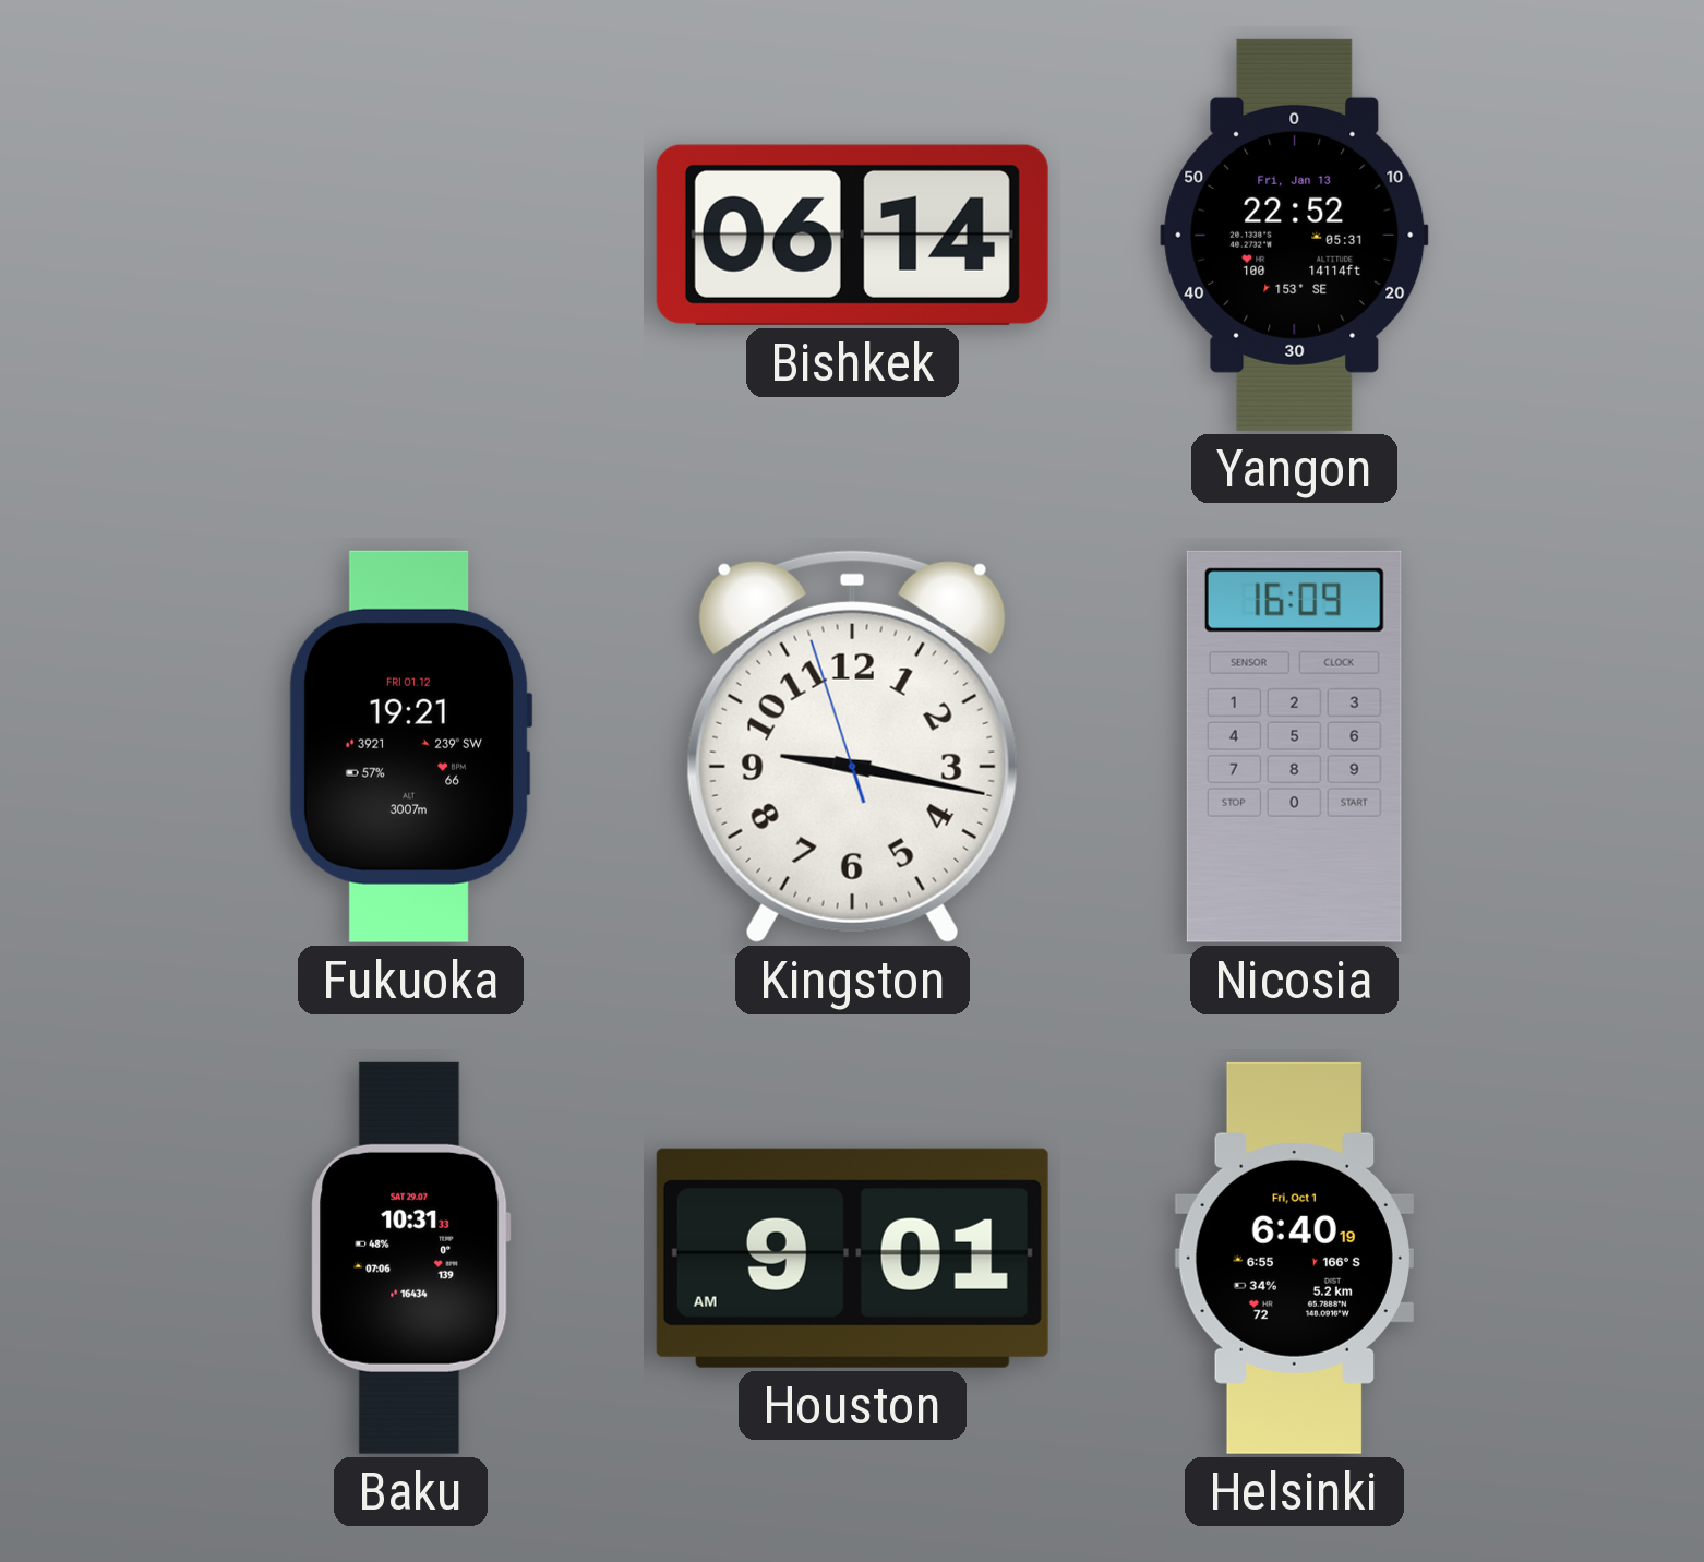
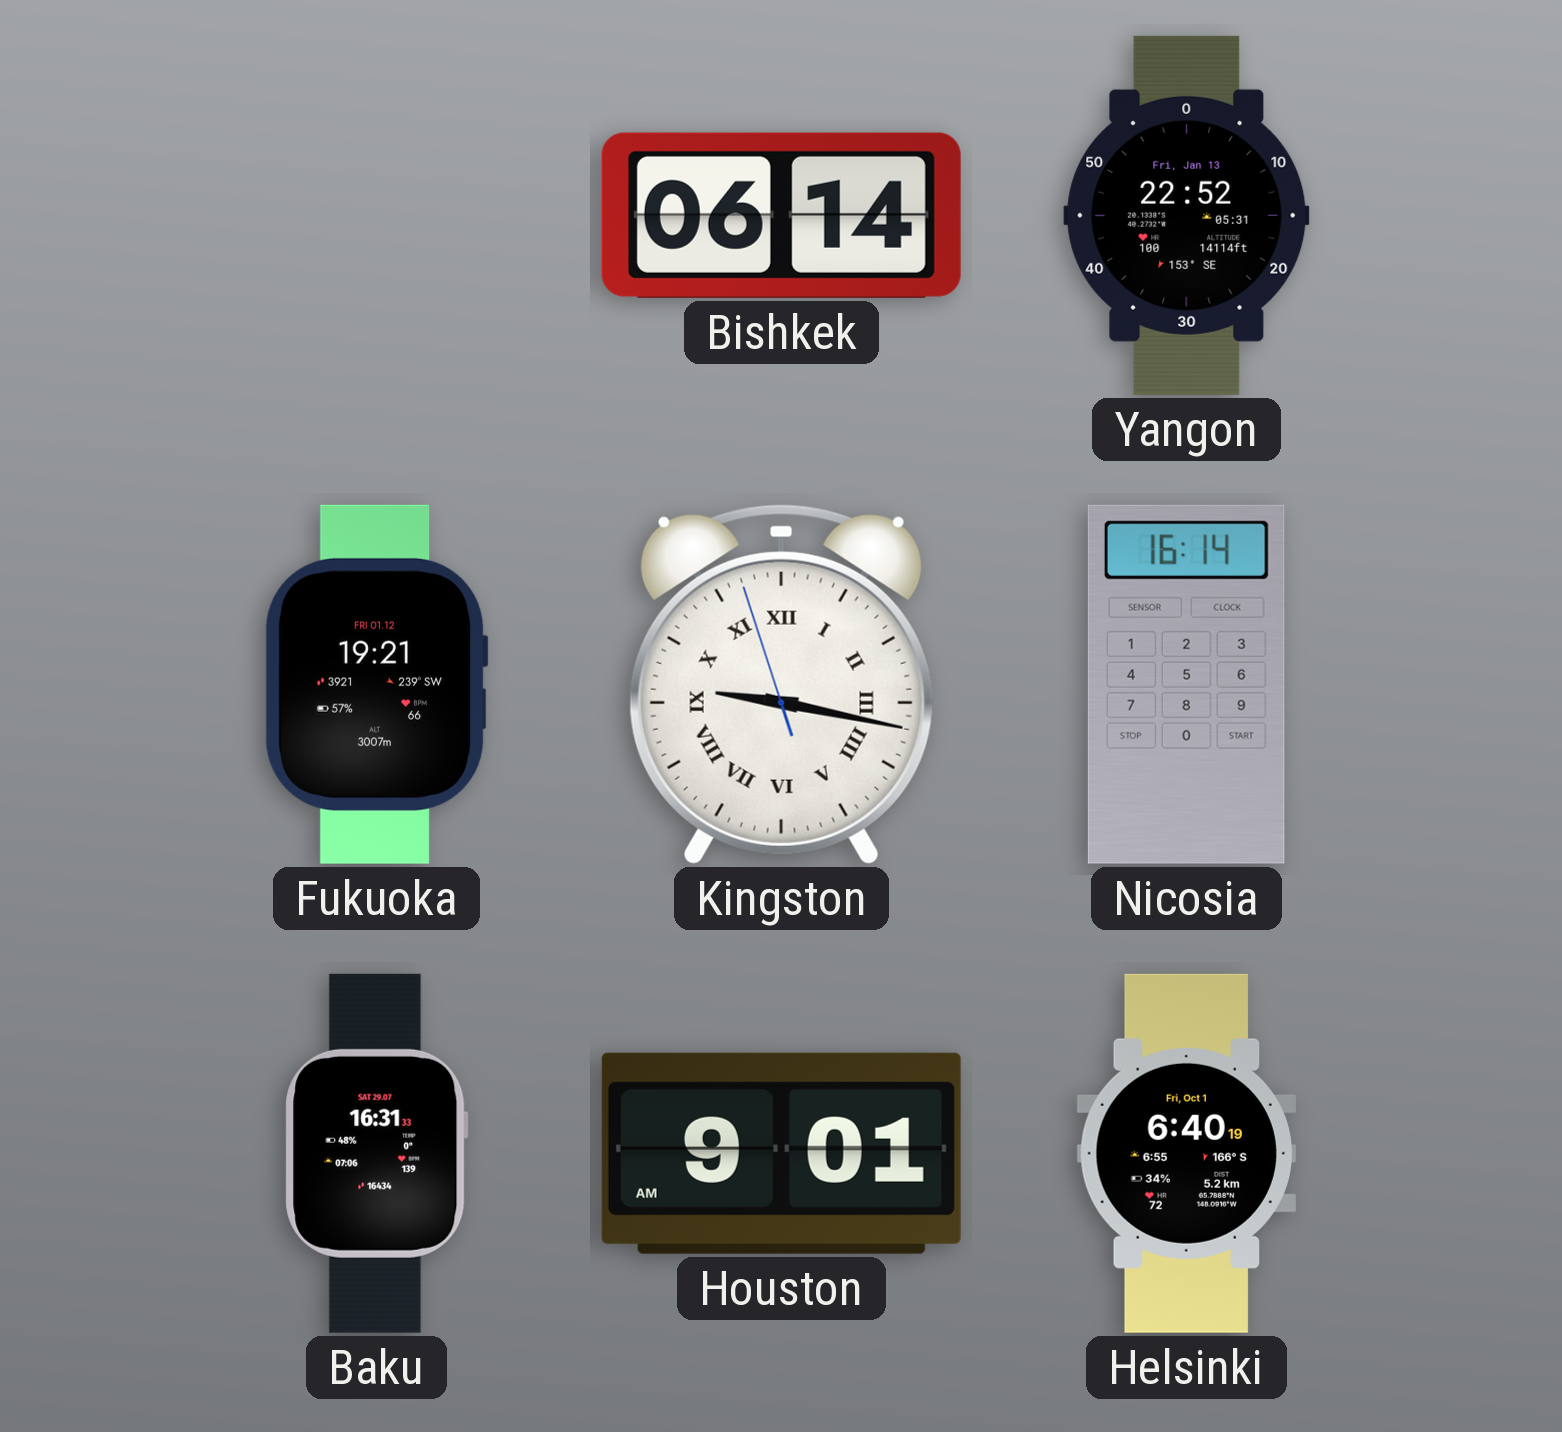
Kingston numerals: Arabic -> Roman (781, 684)
Nicosia: 16:09 -> 16:14 (1186, 684)
Baku: 10:31 -> 16:31 (376, 1153)
